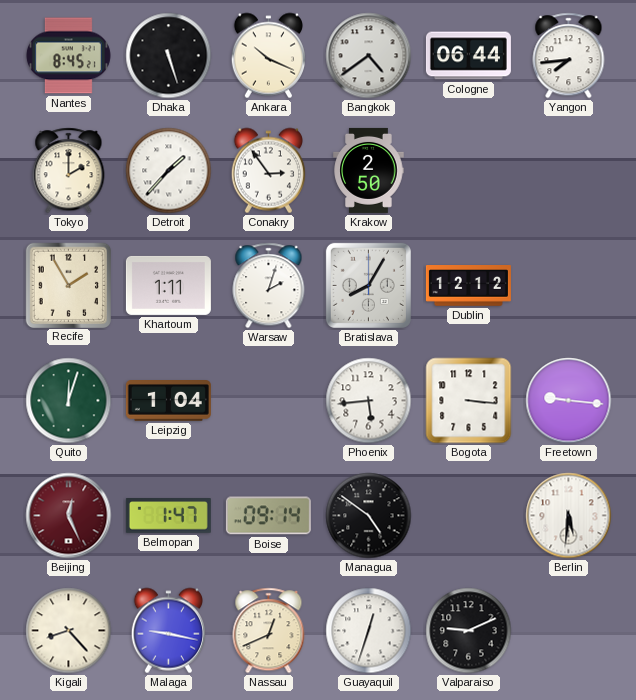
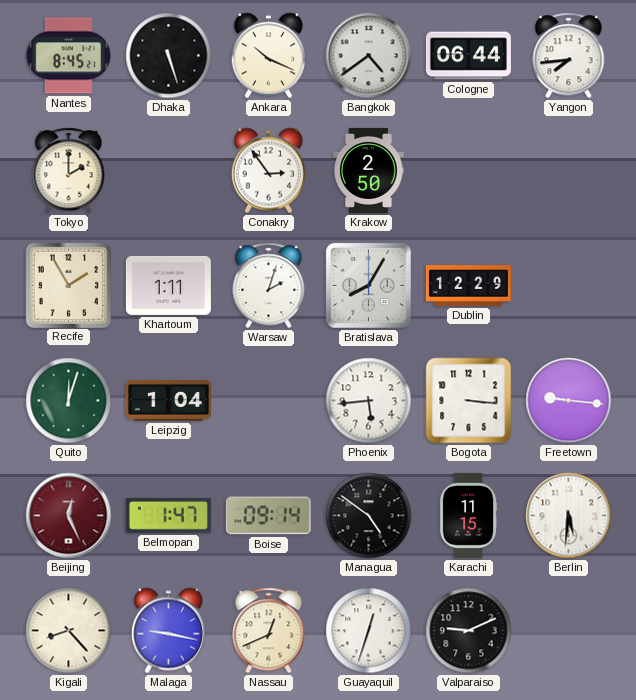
Detroit: 1:37 -> none (169, 171)
Dublin: 12:12 -> 12:29 (468, 286)
Karachi: none -> 11:15 (468, 515)
